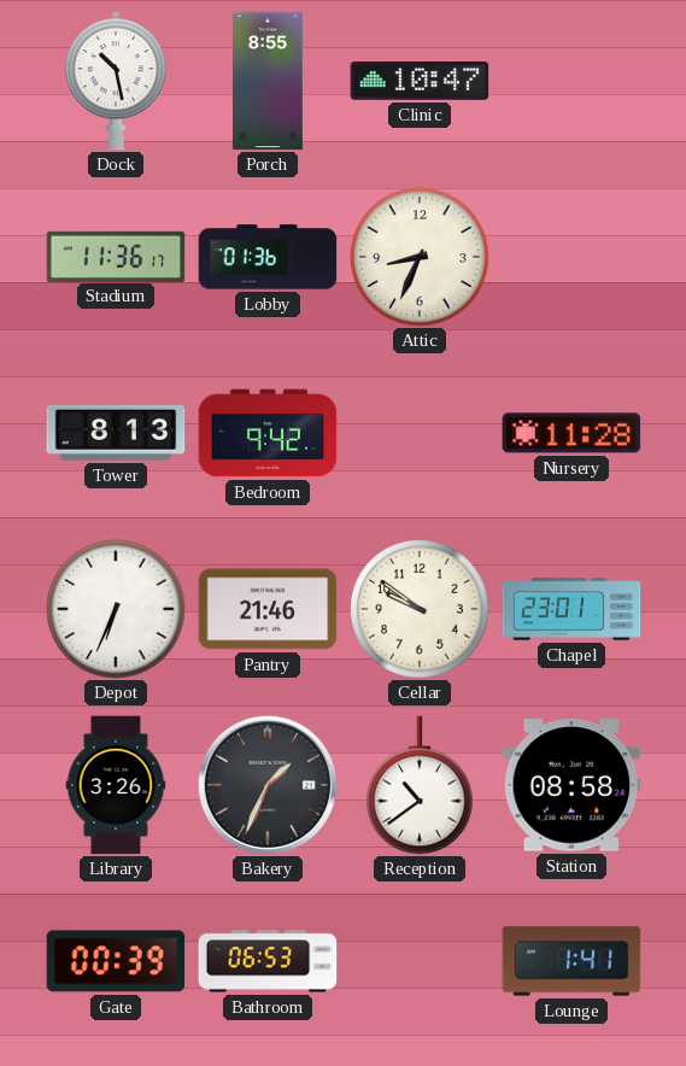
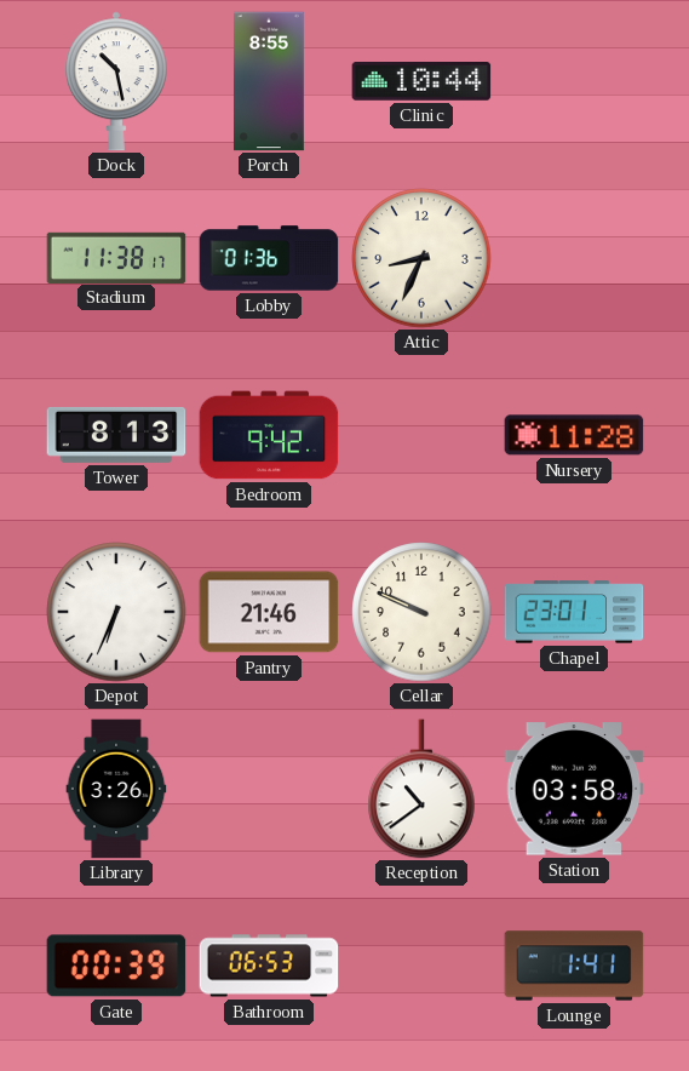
Clinic: 10:47 -> 10:44 (421, 82)
Stadium: 11:36 -> 11:38 (116, 257)
Cellar: 9:51 -> 9:49 (421, 612)
Bakery: 1:34 -> none (268, 785)
Station: 08:58 -> 03:58 (574, 789)
